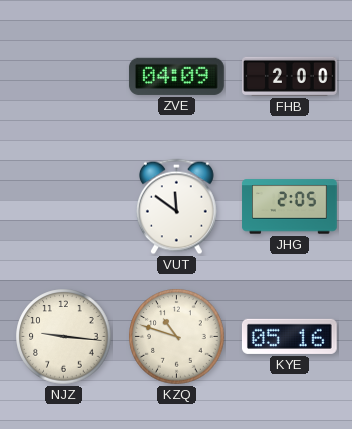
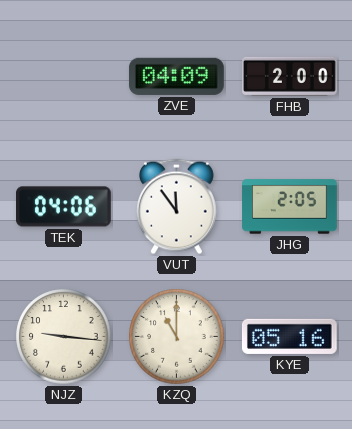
TEK: none -> 04:06 (64, 207)
VUT: 11:51 -> 11:54 (176, 207)
KZQ: 10:48 -> 11:00 (177, 337)
